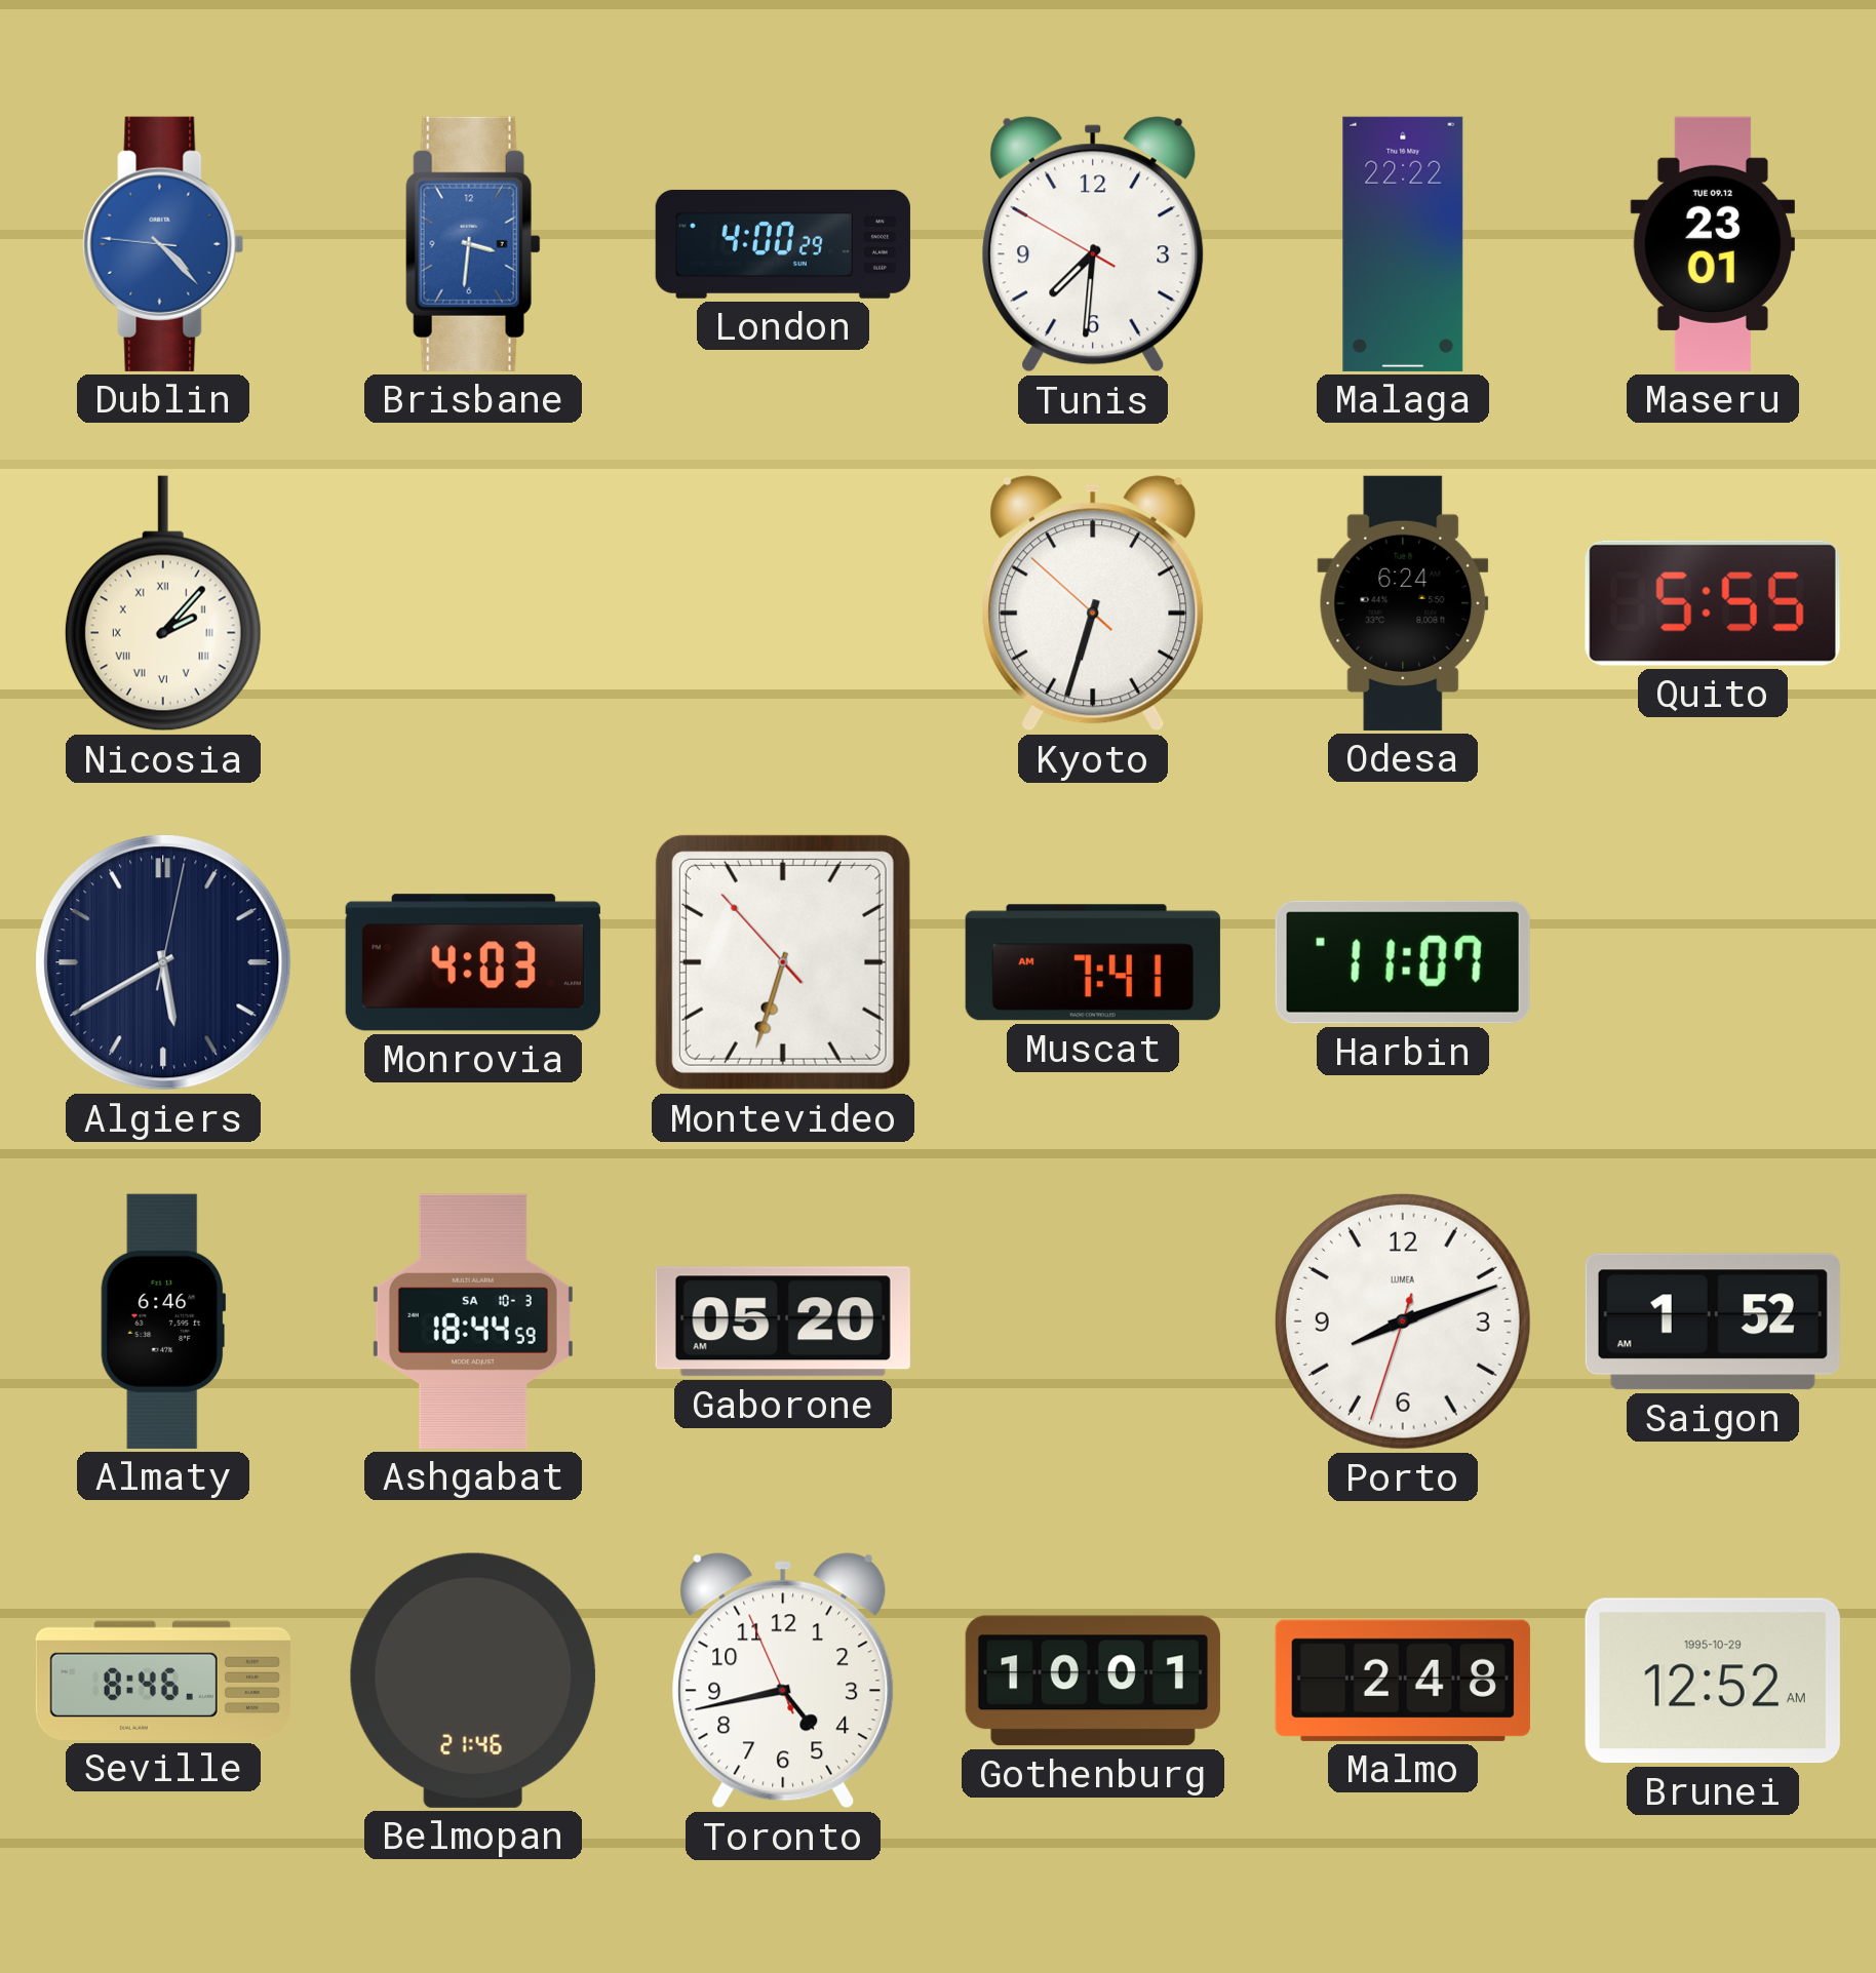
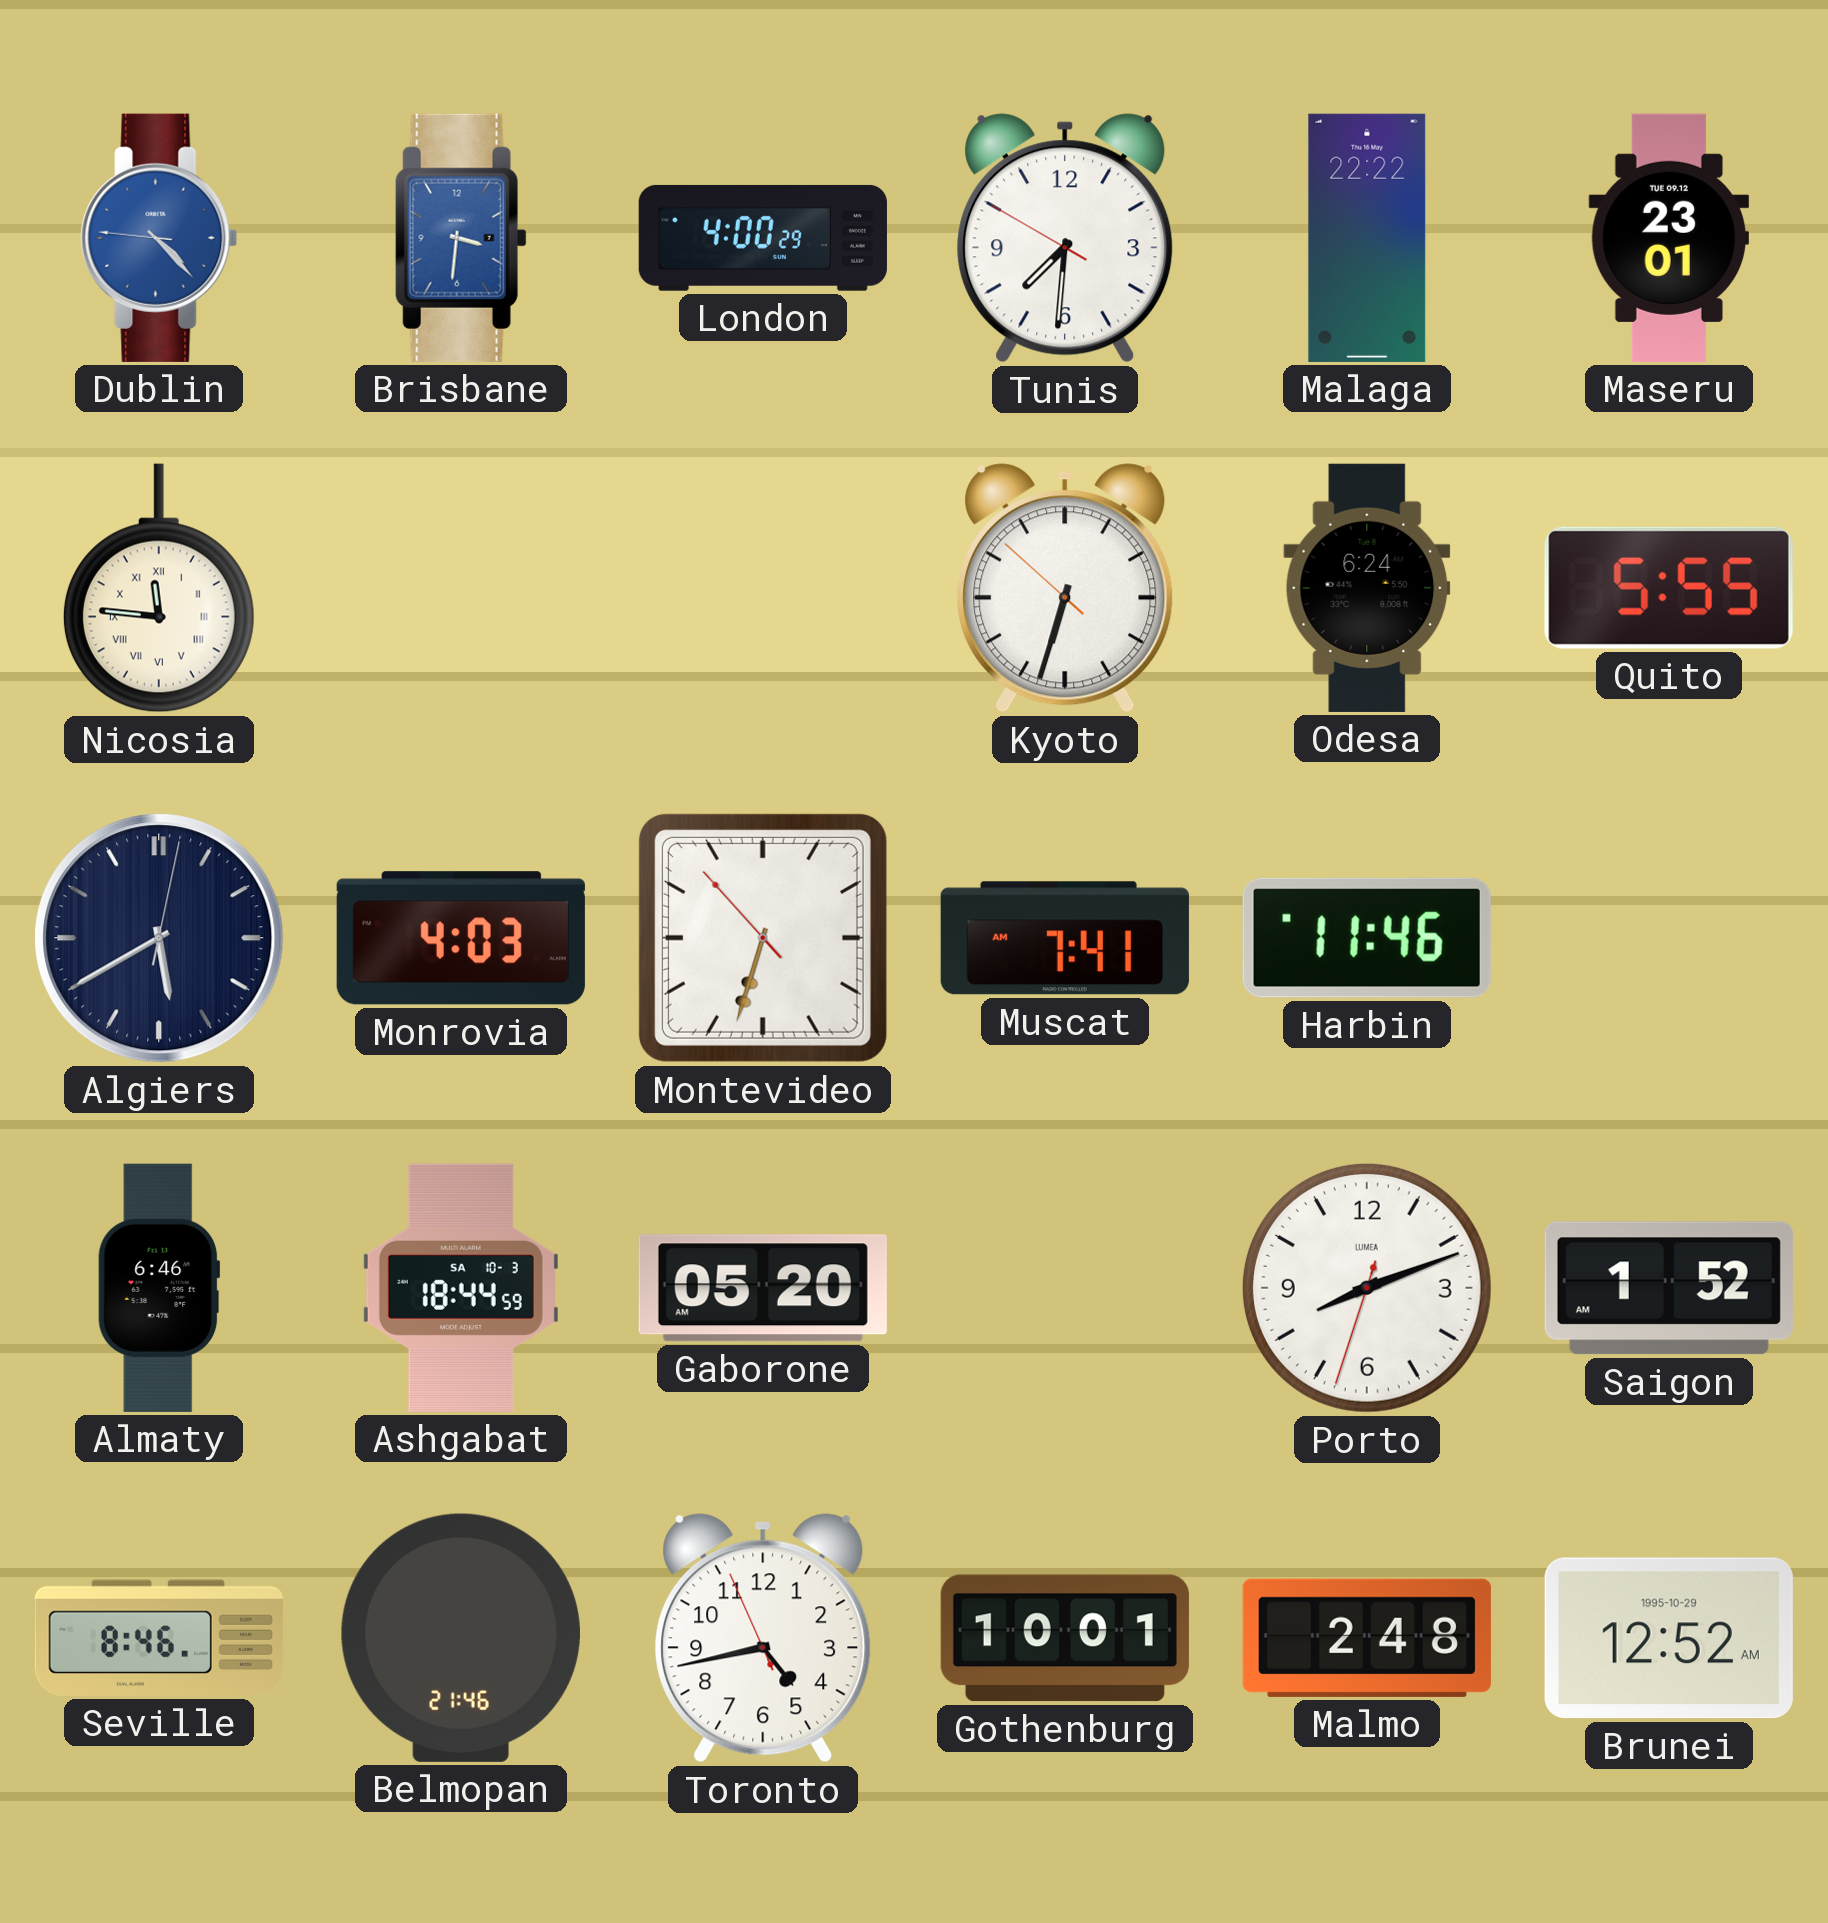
Nicosia: 2:07 -> 11:46 (159, 588)
Harbin: 11:07 -> 11:46 (1367, 938)
